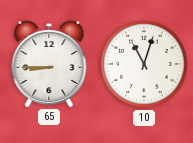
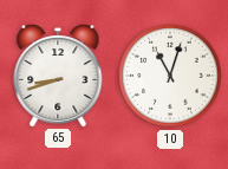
65: 8:45 -> 8:42 (58, 74)
